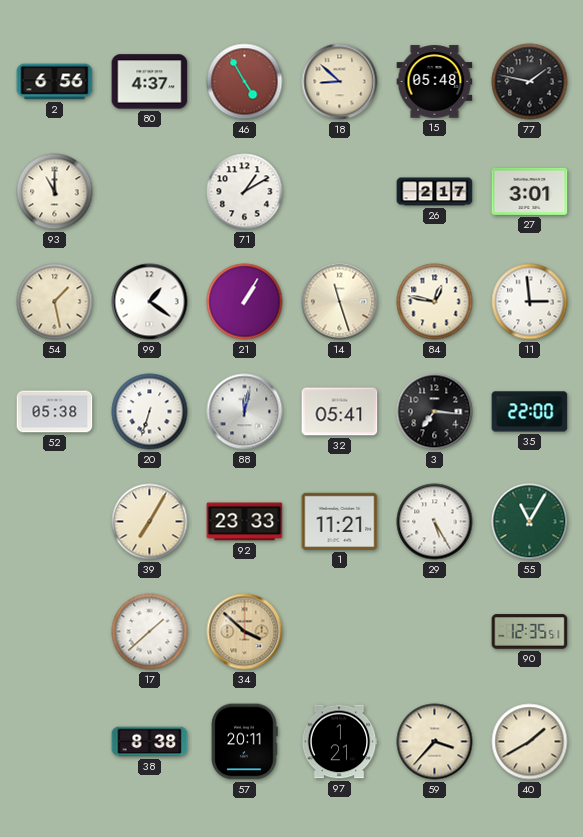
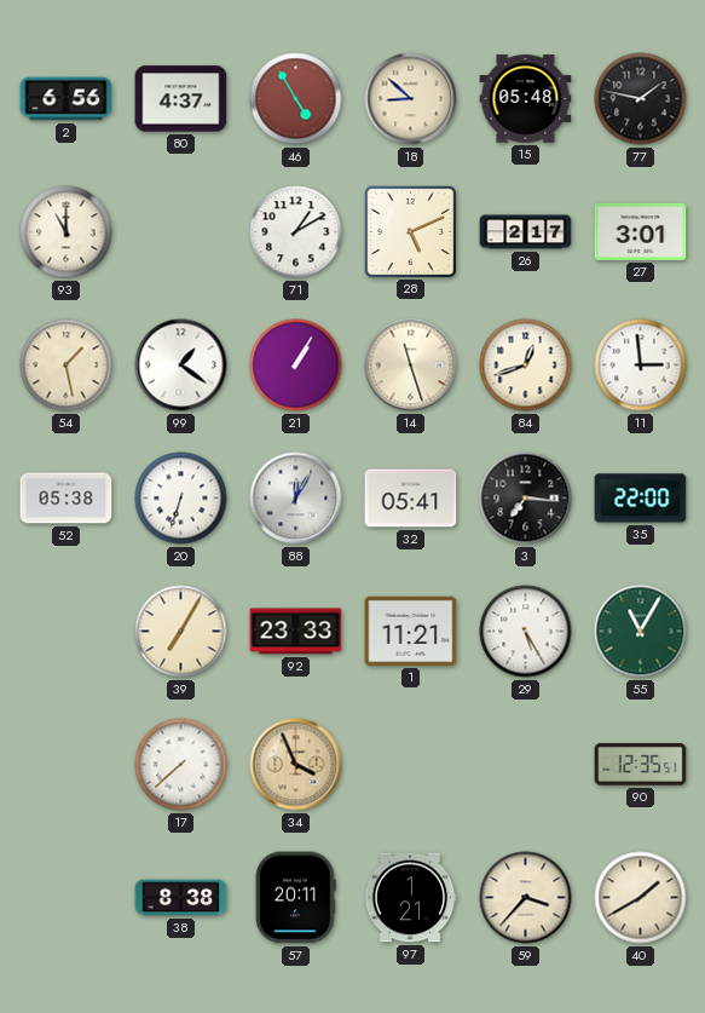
28: none -> 5:11 (410, 231)
84: 12:47 -> 12:42 (526, 366)
88: 12:02 -> 12:05 (296, 499)
17: 1:38 -> 7:38 (181, 765)
34: 3:52 -> 3:56 (296, 765)
